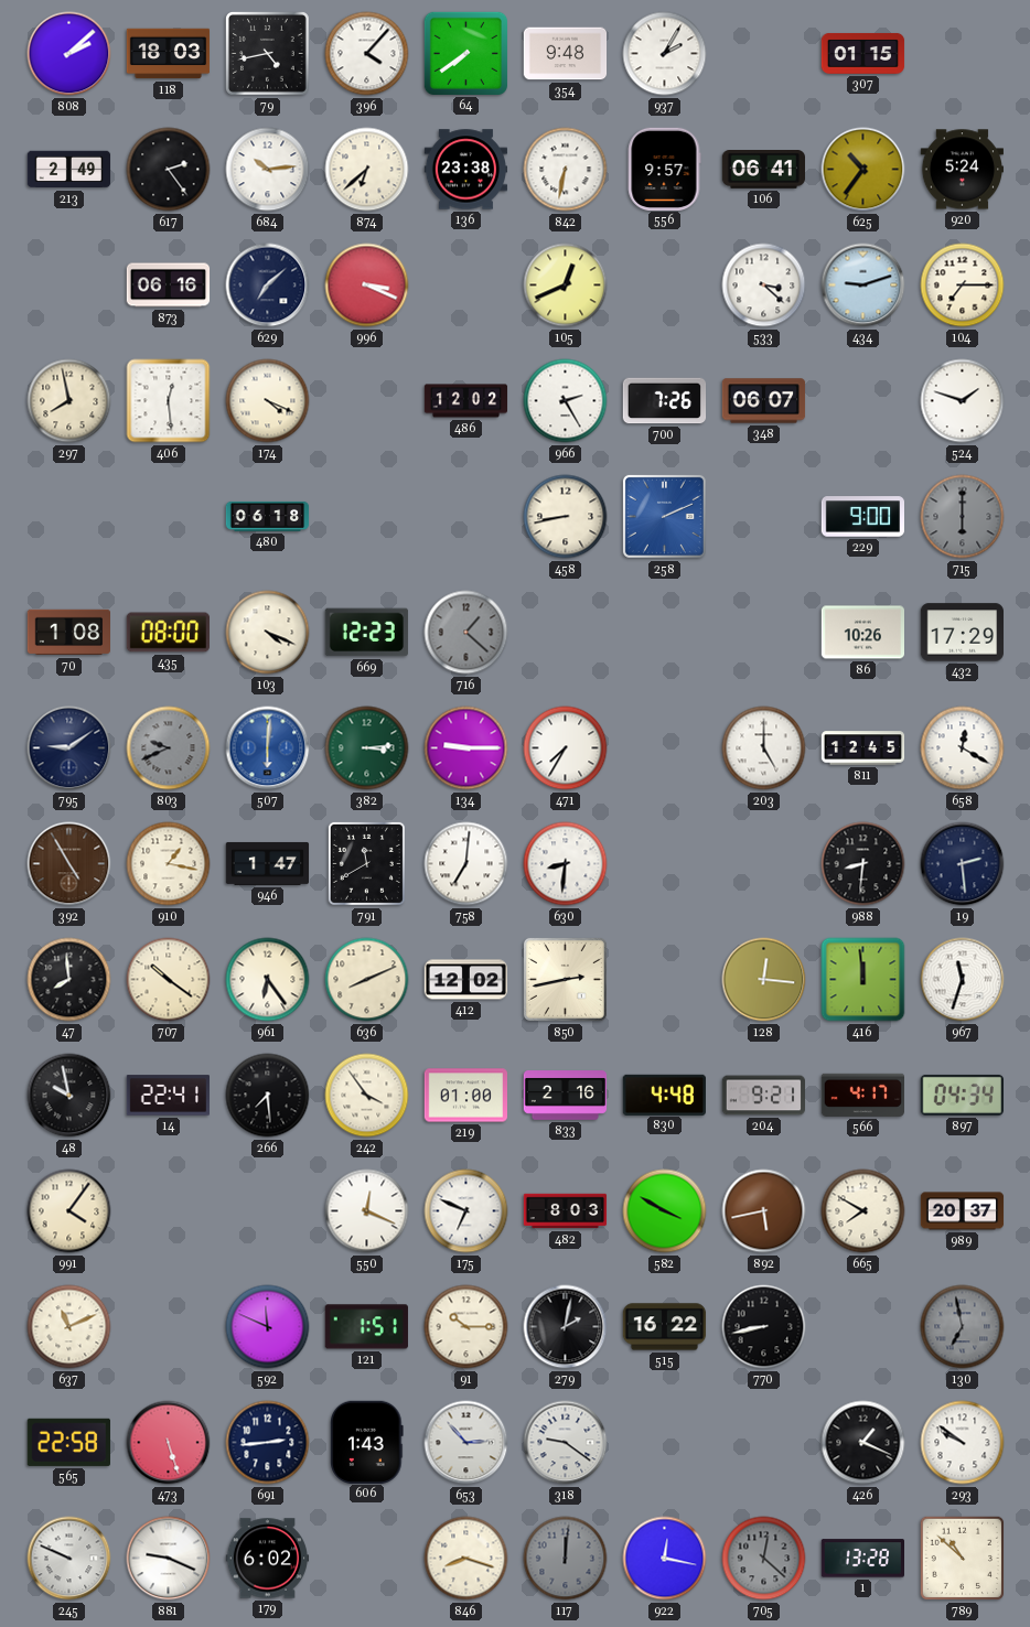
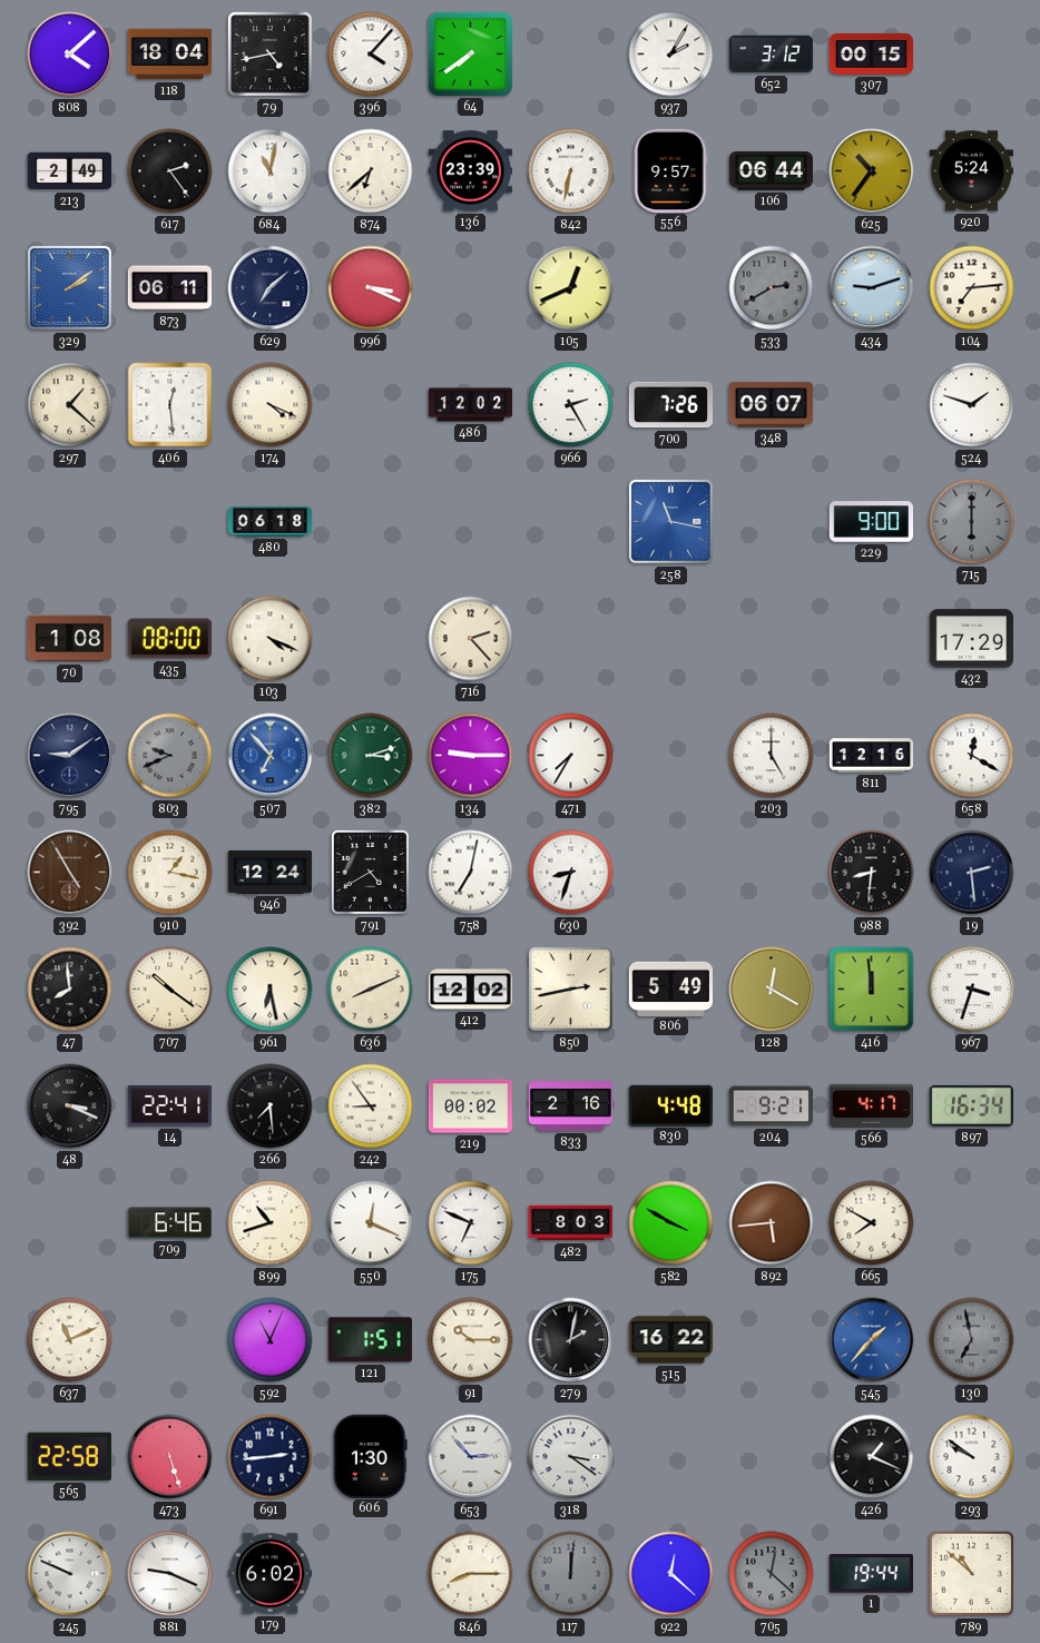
808: 2:08 -> 4:08 (70, 55)
118: 18:03 -> 18:04 (170, 55)
354: 9:48 -> none (566, 54)
652: none -> 3:12 (772, 55)
307: 01:15 -> 00:15 (872, 53)
684: 10:14 -> 11:02 (271, 171)
136: 23:38 -> 23:39 (471, 171)
106: 06:41 -> 06:44 (771, 171)
329: none -> 2:09 (69, 287)
873: 06:16 -> 06:11 (170, 288)
533: 3:22 -> 2:40 (772, 288)
533 dial: white -> grey (772, 288)
104: 7:15 -> 7:14 (972, 288)
297: 7:58 -> 1:22 (70, 405)
458: 8:43 -> none (566, 517)
258: 2:11 -> 11:17 (670, 521)
669: 12:23 -> none (366, 633)
716: 1:22 -> 2:23 (471, 639)
716 dial: grey -> cream (471, 639)
86: 10:26 -> none (862, 633)
507: 6:01 -> 6:53 (271, 756)
382: 3:14 -> 3:12 (371, 756)
811: 12:45 -> 12:16 (872, 756)
946: 1:47 -> 12:24 (271, 872)
791: 11:40 -> 4:40 (370, 872)
758: 7:01 -> 7:02 (471, 873)
630: 8:31 -> 8:33 (571, 873)
961: 6:24 -> 6:28 (271, 990)
806: none -> 5:49 (671, 988)
128: 12:16 -> 12:20 (772, 990)
967: 11:33 -> 3:33 (972, 990)
48: 9:58 -> 3:19 (70, 1106)
242: 3:54 -> 8:54 (371, 1106)
219: 01:00 -> 00:02 (471, 1106)
897: 04:34 -> 16:34 (971, 1105)
991: 4:06 -> none (69, 1211)
709: none -> 6:46 (169, 1223)
899: none -> 10:42 (271, 1223)
892: 5:43 -> 5:44 (772, 1223)
989: 20:37 -> none (963, 1211)
592: 11:49 -> 11:04 (271, 1340)
770: 8:43 -> none (764, 1327)
545: none -> 1:37 (872, 1340)
606: 1:43 -> 1:30 (371, 1456)
318: 9:21 -> 3:21 (571, 1457)
846: 8:18 -> 8:15 (471, 1574)
922: 12:17 -> 12:22 (671, 1574)
1: 13:28 -> 19:44 (871, 1574)
